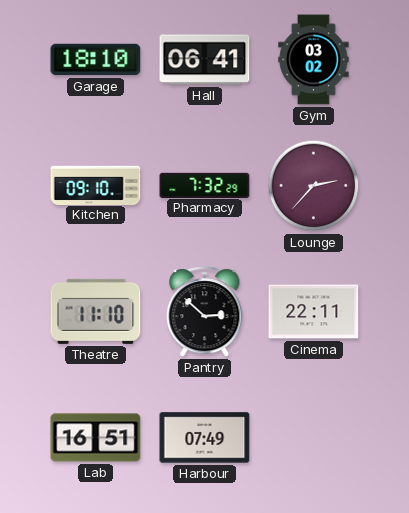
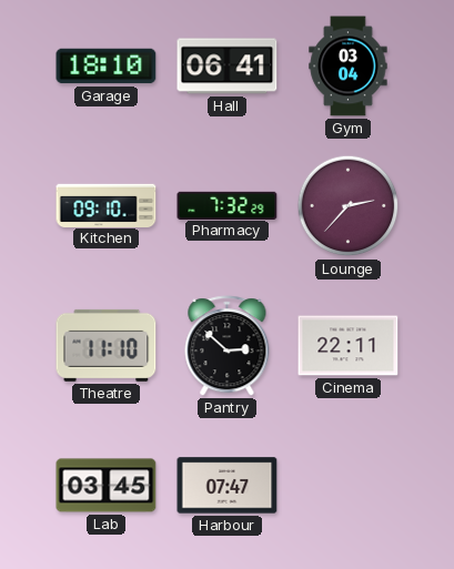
Gym: 03:02 -> 03:04 (349, 67)
Lab: 16:51 -> 03:45 (107, 486)
Harbour: 07:49 -> 07:47 (228, 486)
